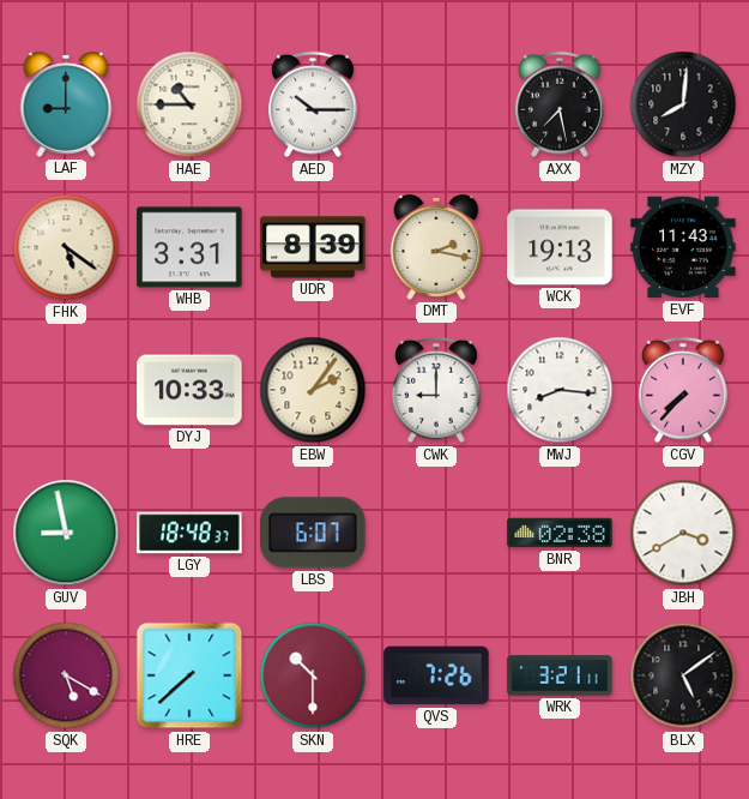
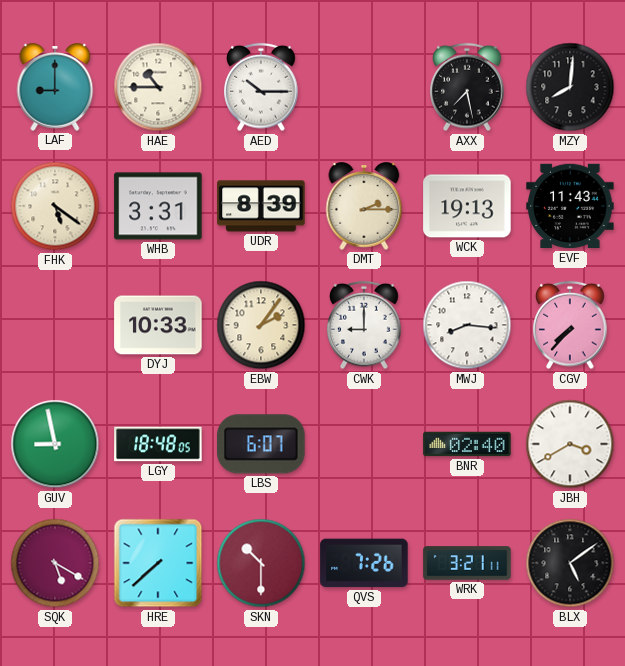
DMT: 2:17 -> 2:15 (364, 206)
LGY: 18:48:37 -> 18:48:05 (158, 444)
BNR: 02:38 -> 02:40 (467, 444)
